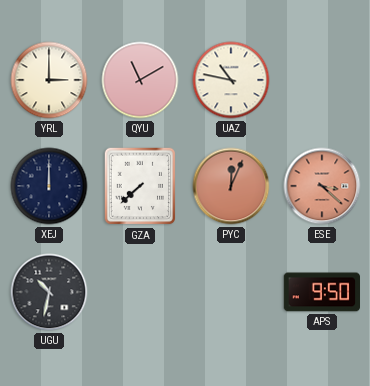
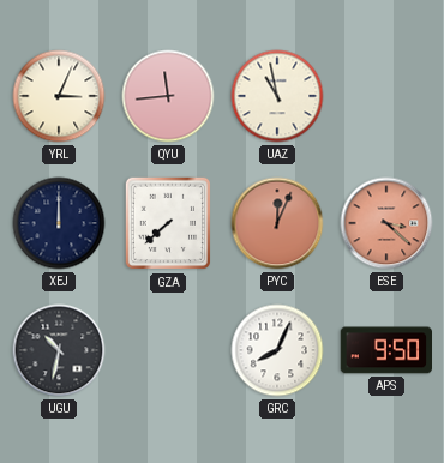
YRL: 3:00 -> 3:04 (59, 96)
QYU: 11:10 -> 11:44 (168, 96)
UAZ: 10:47 -> 10:58 (277, 96)
GRC: none -> 8:04 (277, 350)
